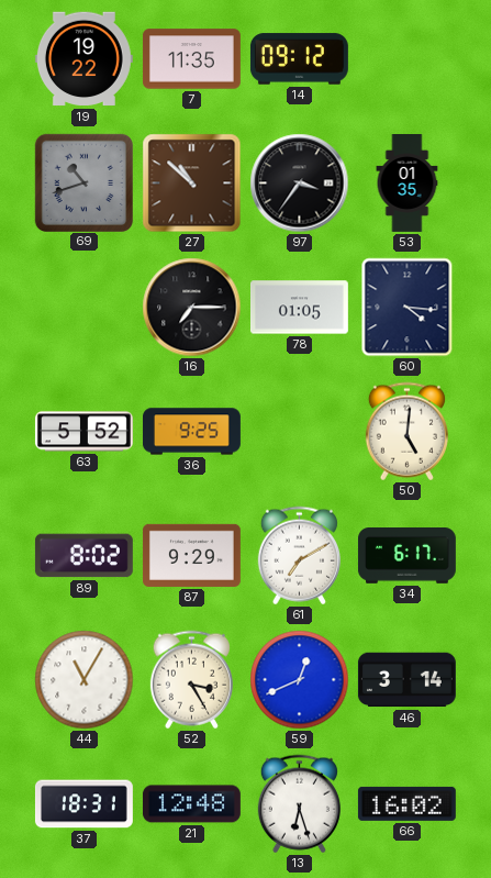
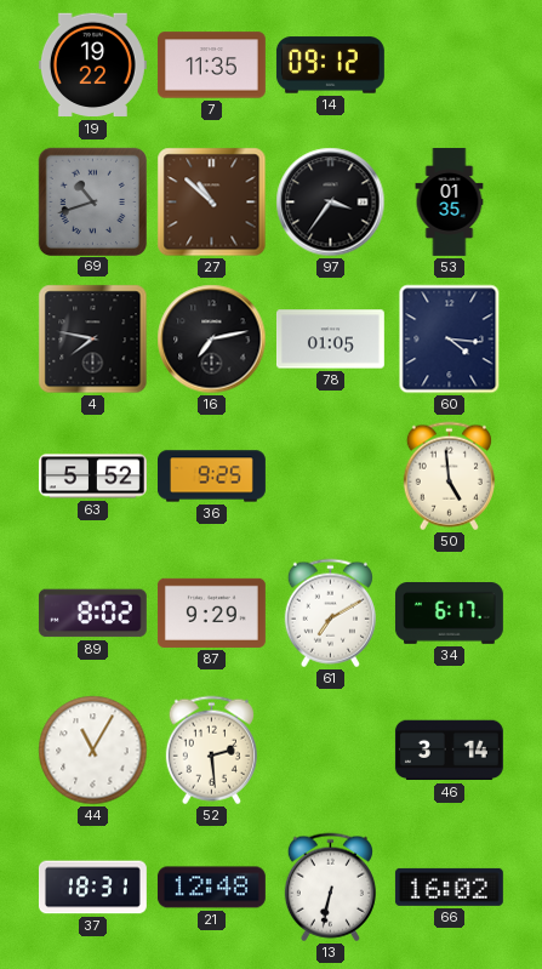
4: none -> 7:47 (93, 340)
16: 7:15 -> 7:13 (212, 340)
50: 5:01 -> 4:59 (449, 477)
52: 3:25 -> 2:29 (211, 751)
59: 12:41 -> none (300, 680)
13: 6:27 -> 6:32 (330, 888)
